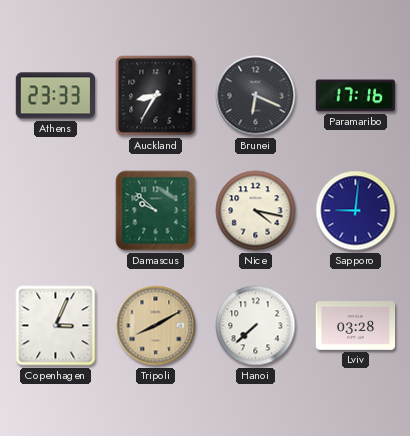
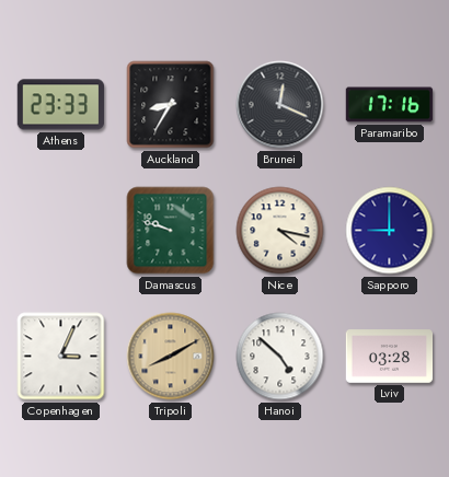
Brunei: 6:19 -> 12:19 (280, 105)
Damascus: 9:52 -> 9:48 (171, 231)
Sapporo: 9:01 -> 9:00 (390, 231)
Hanoi: 7:38 -> 4:52 (280, 357)
